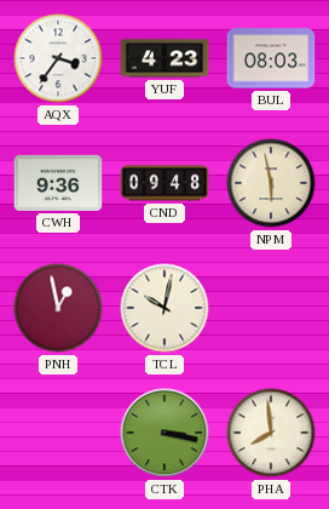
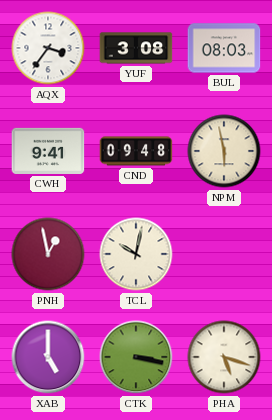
YUF: 4:23 -> 3:08 (136, 48)
CWH: 9:36 -> 9:41 (48, 151)
XAB: none -> 5:00 (48, 357)
PHA: 7:59 -> 5:18 (224, 357)
